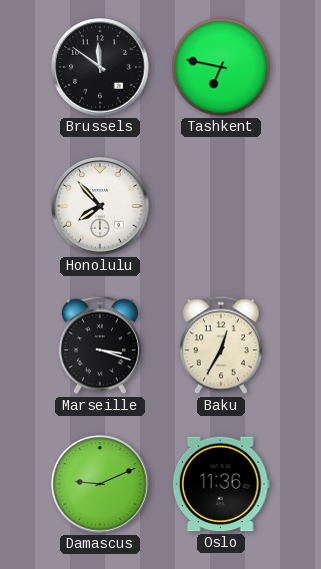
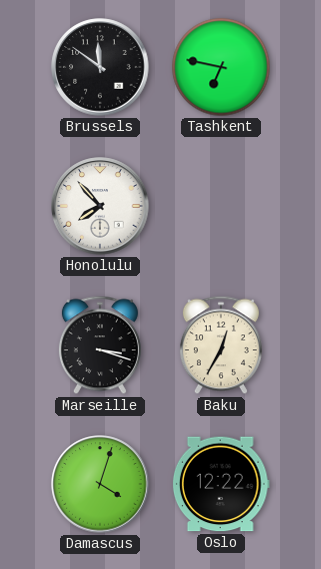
Damascus: 9:11 -> 4:03 (100, 484)
Oslo: 11:36 -> 12:22 (221, 484)
